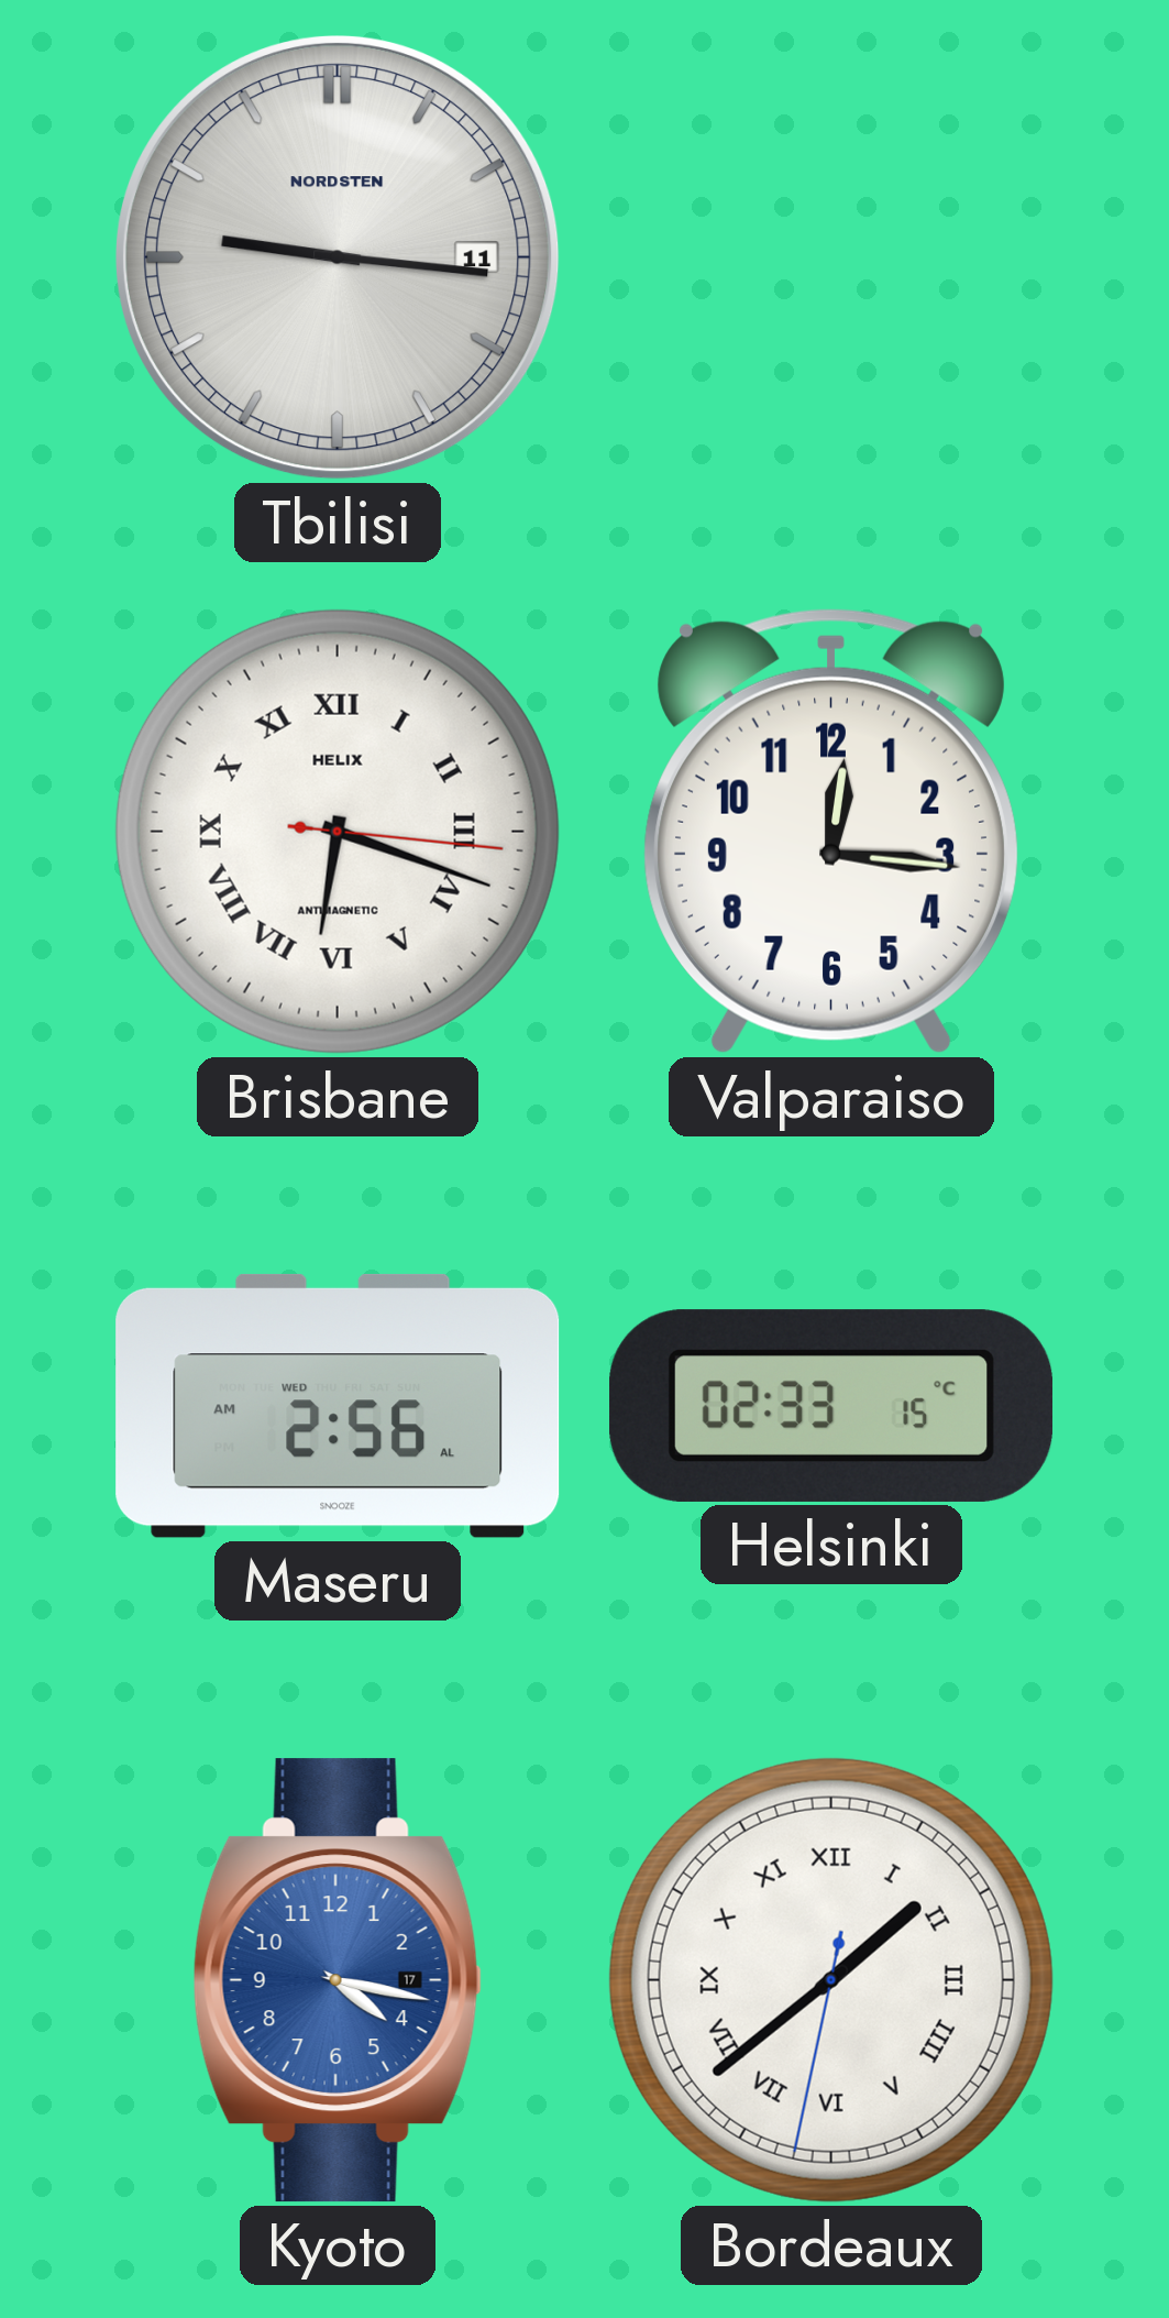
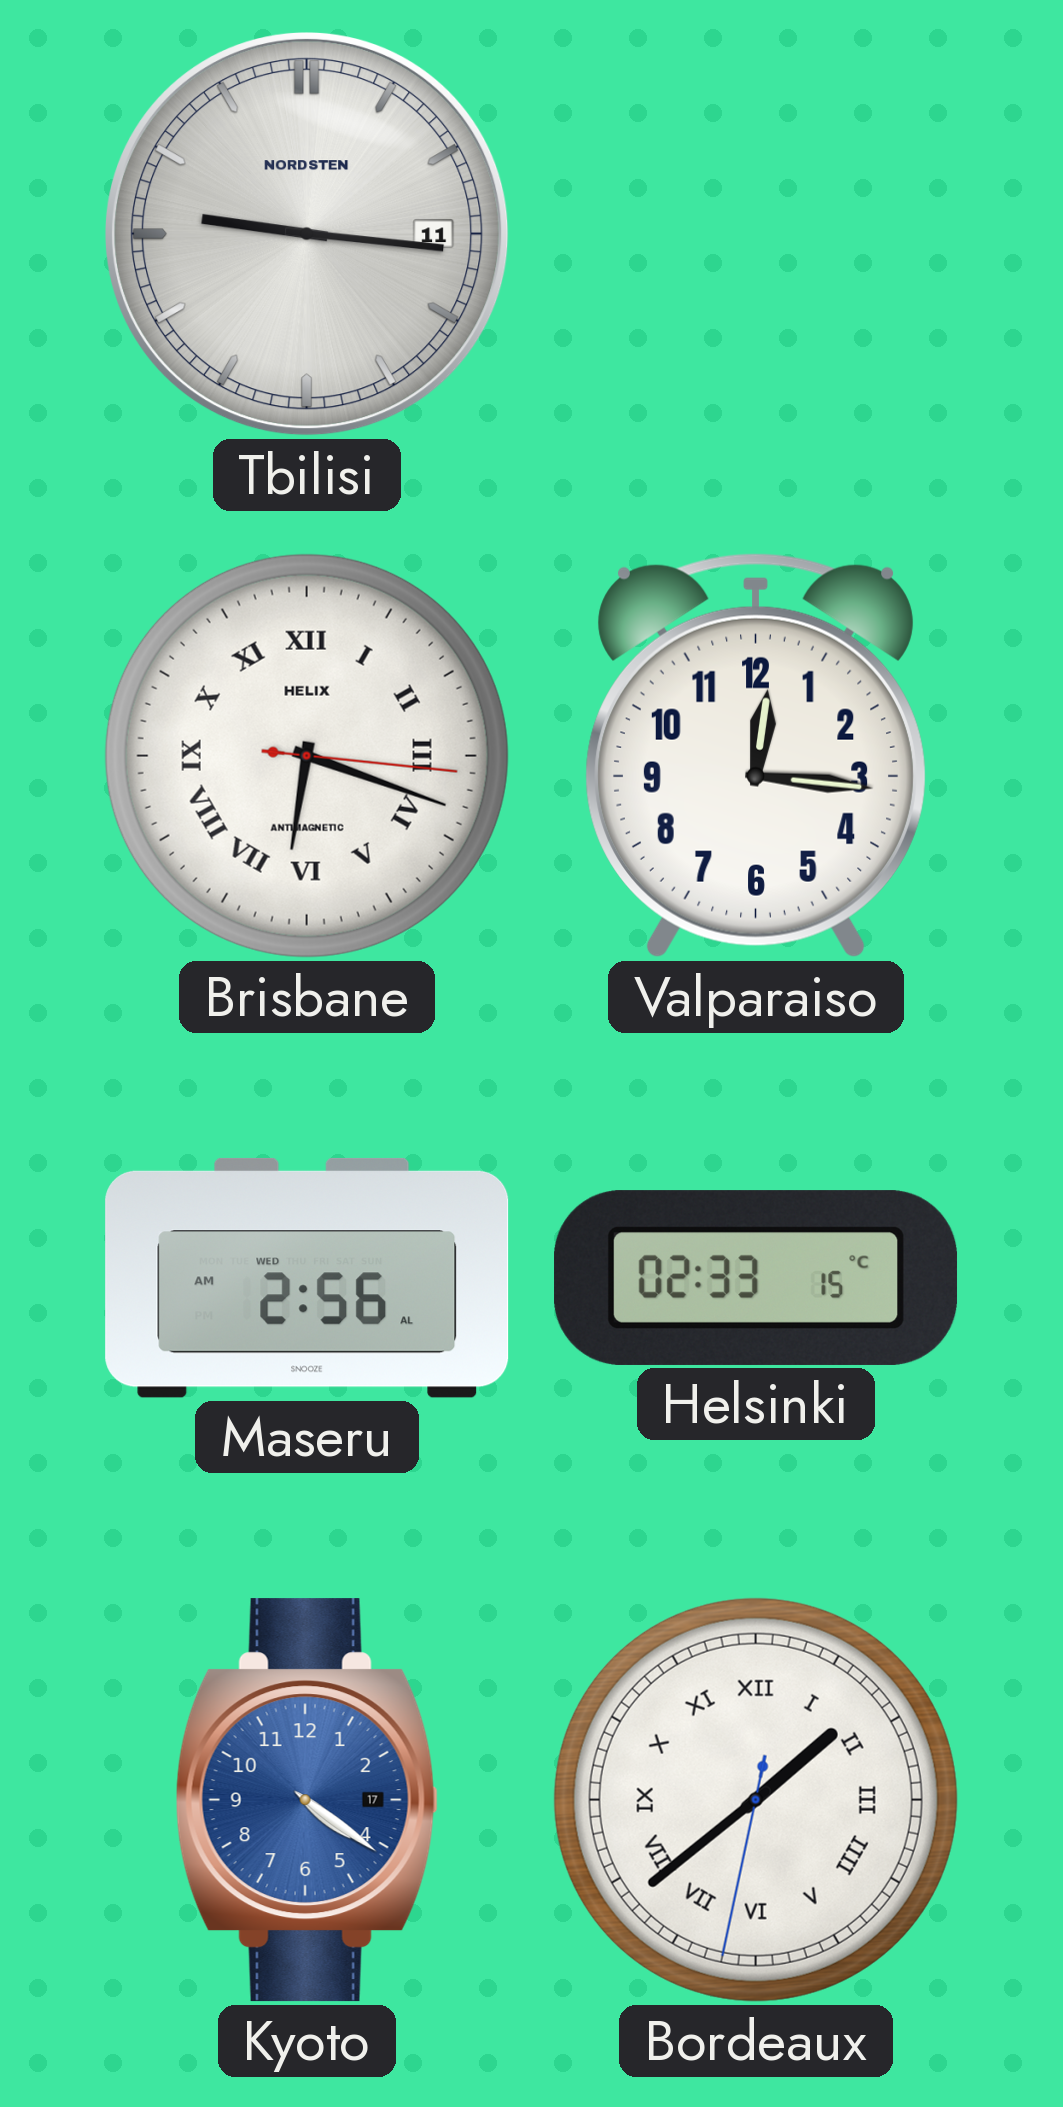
Kyoto: 4:17 -> 4:21 (307, 1800)
